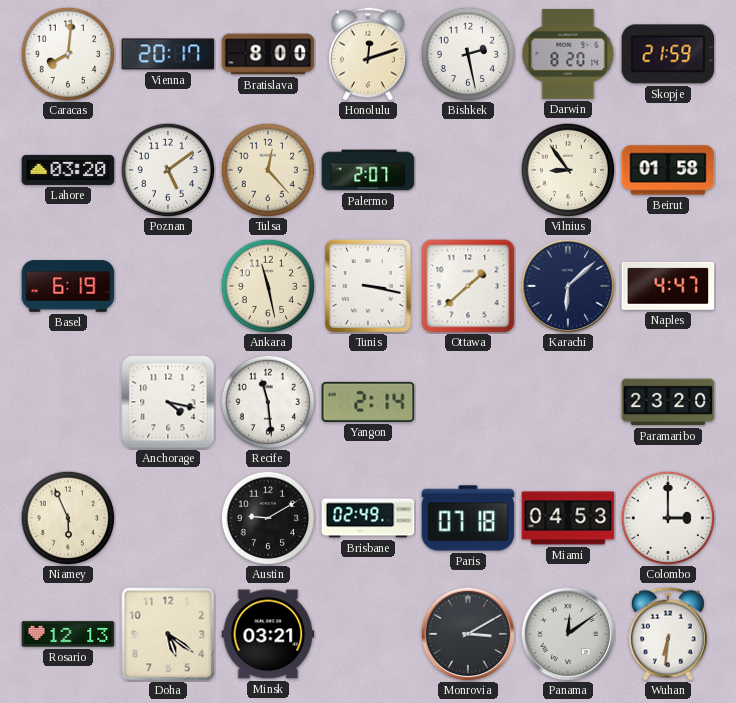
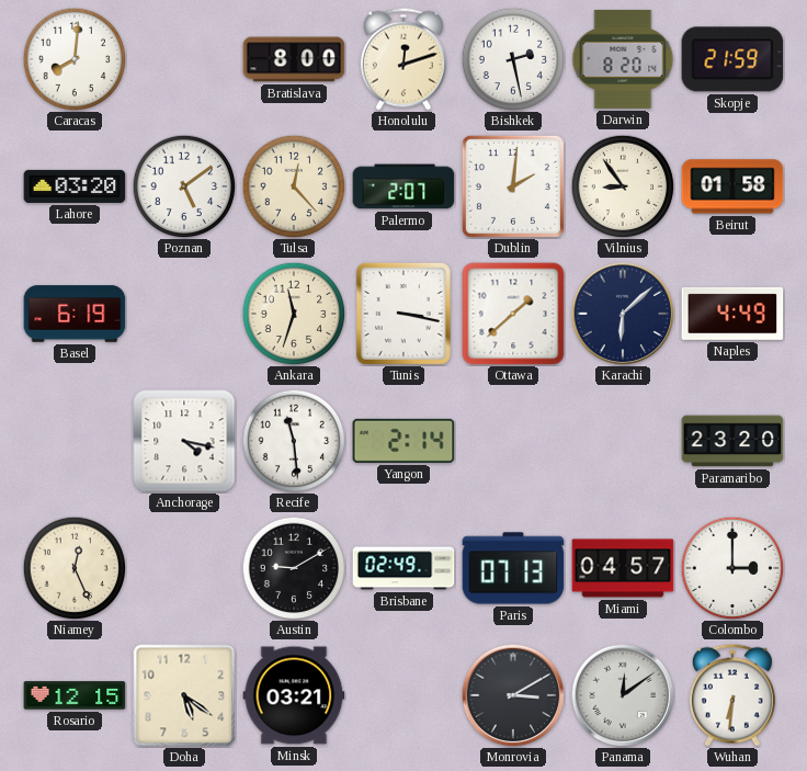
Vienna: 20:17 -> none (168, 54)
Dublin: none -> 2:01 (513, 186)
Ankara: 11:28 -> 11:33 (294, 314)
Naples: 4:47 -> 4:49 (732, 314)
Niamey: 5:56 -> 12:26 (75, 568)
Paris: 07:18 -> 07:13 (513, 568)
Miami: 04:53 -> 04:57 (623, 568)
Rosario: 12:13 -> 12:15 (75, 695)
